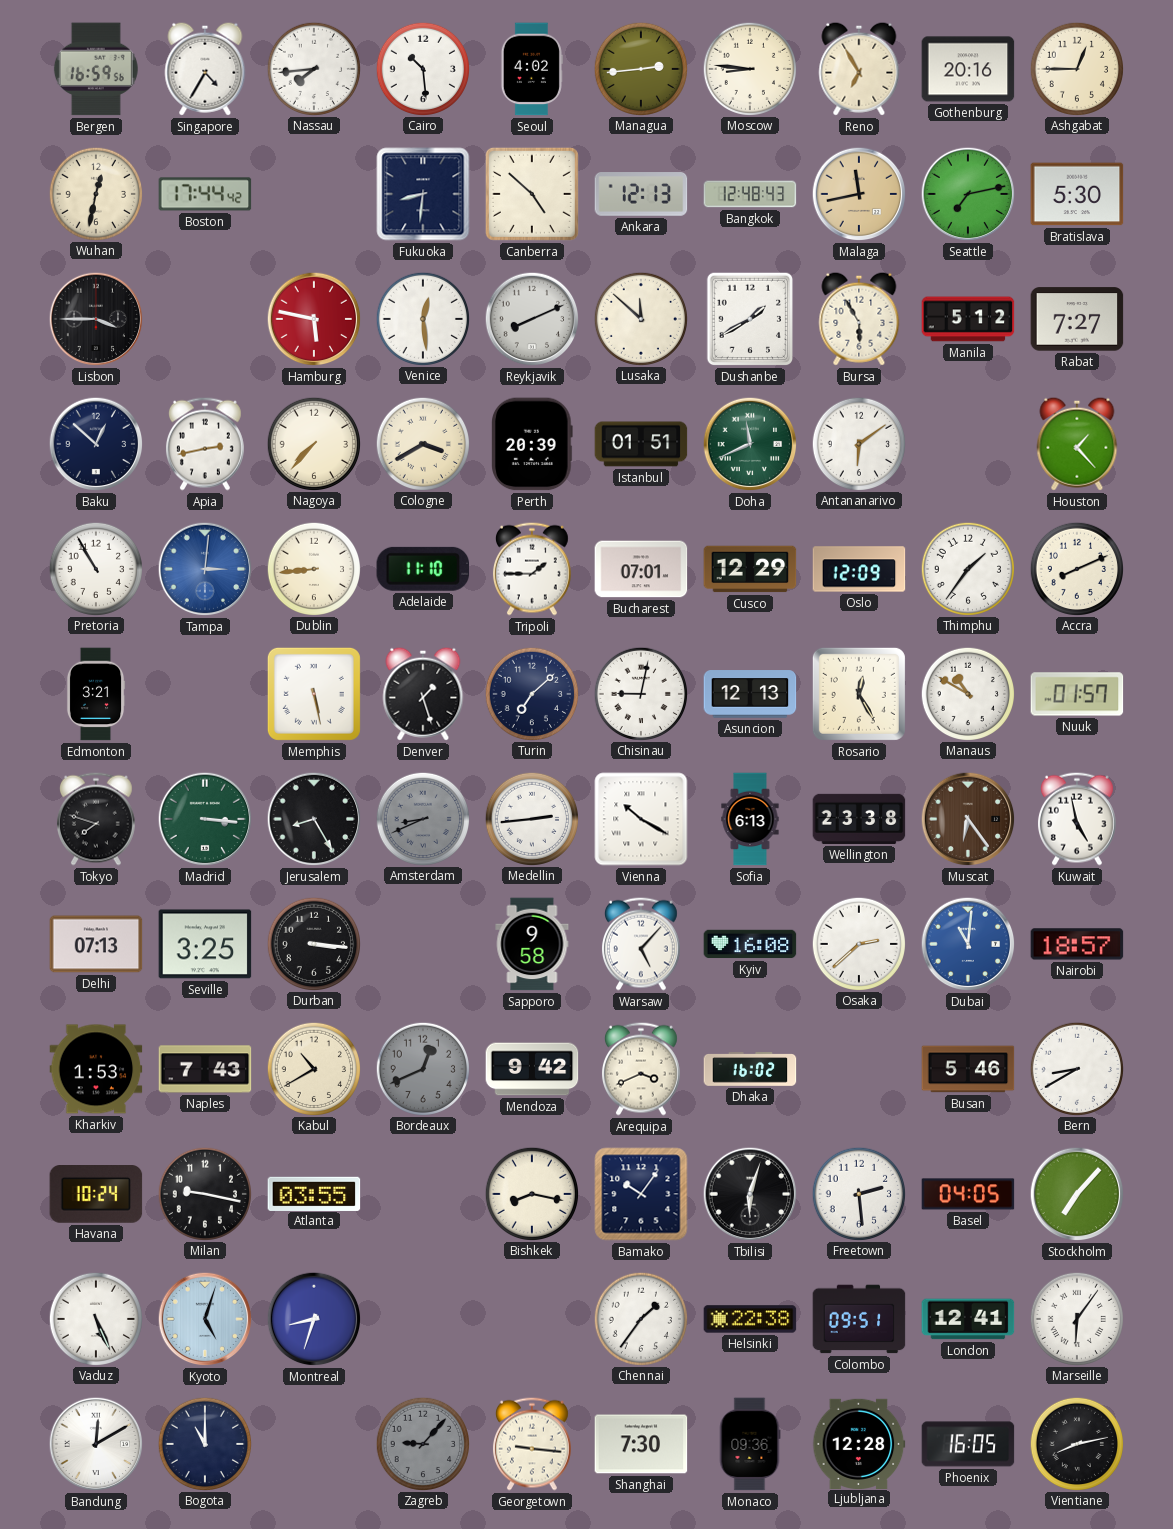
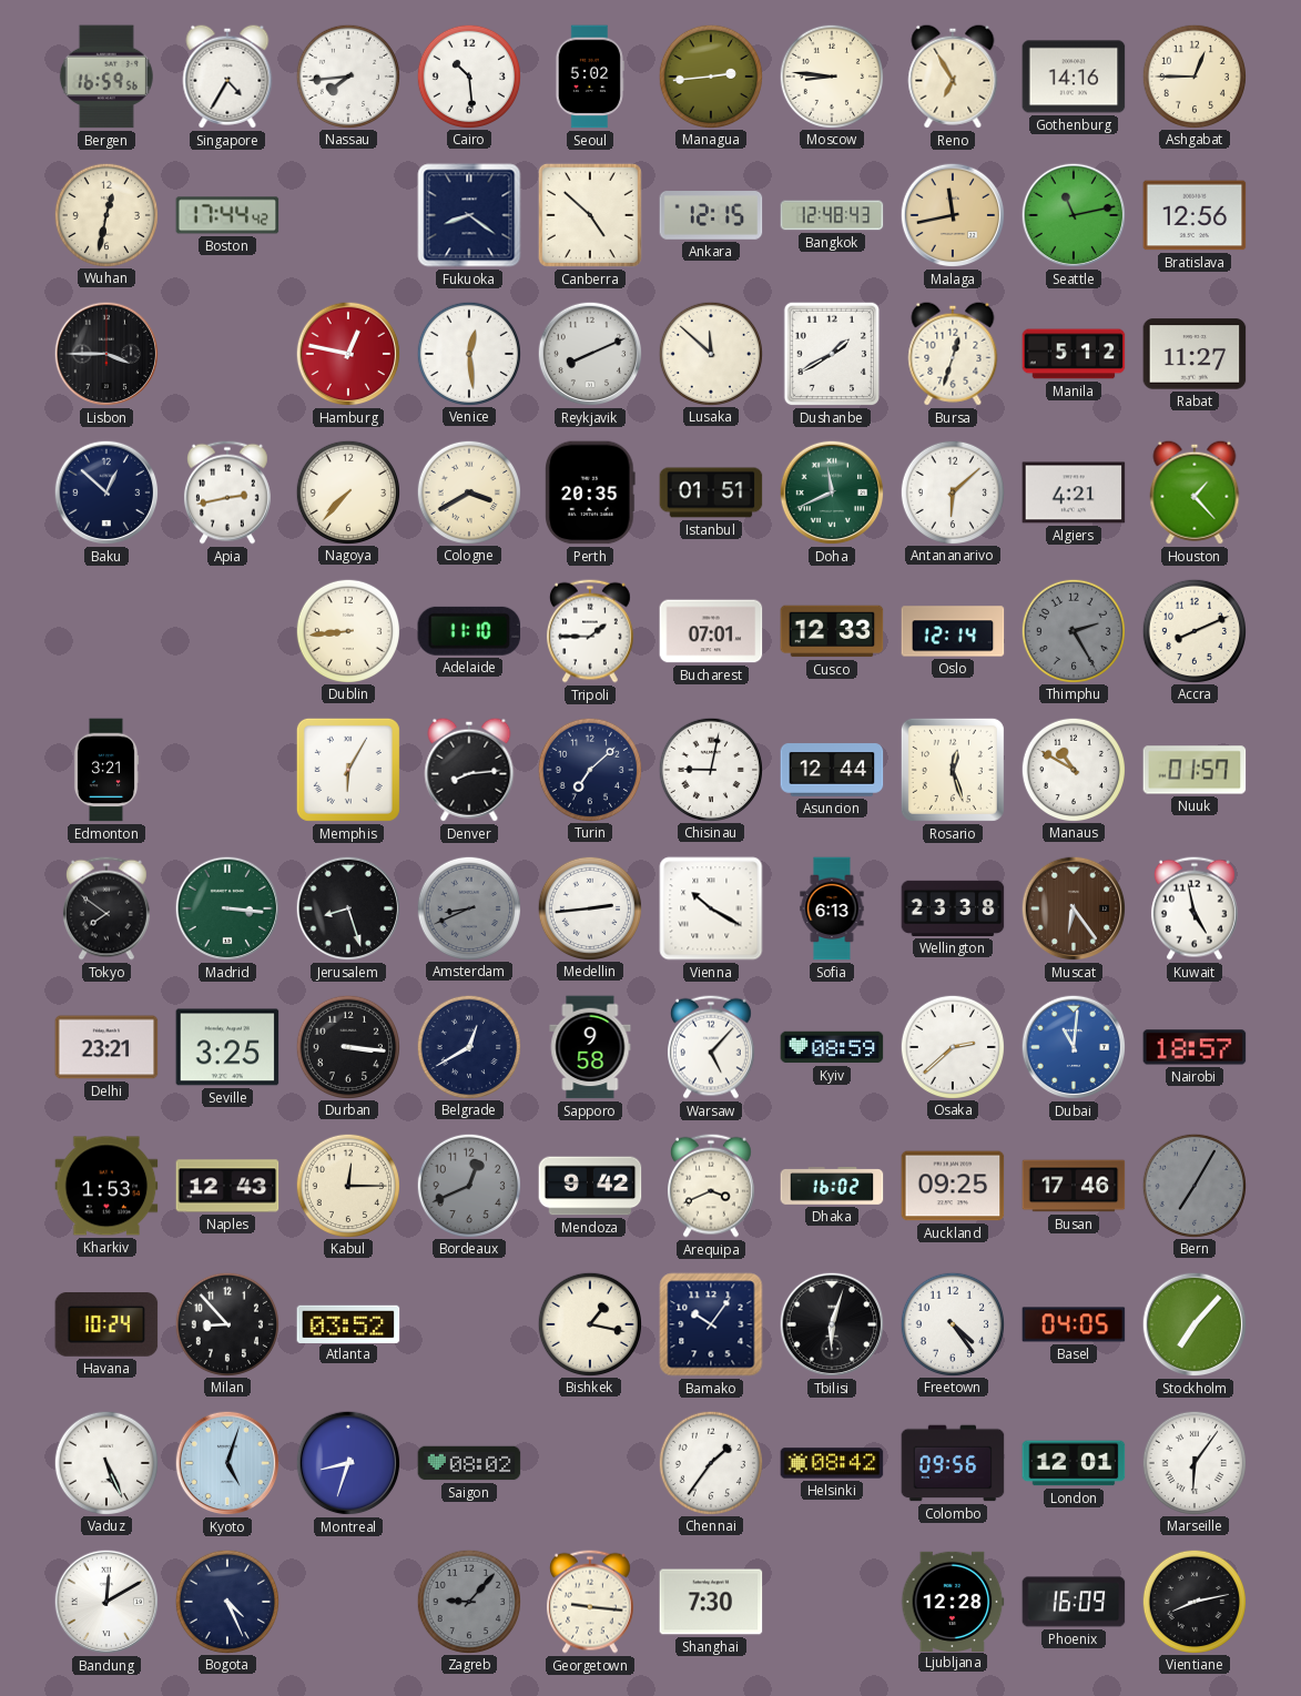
Seoul: 4:02 -> 5:02 (590, 77)
Gothenburg: 20:16 -> 14:16 (1074, 77)
Fukuoka: 8:31 -> 8:21 (469, 215)
Ankara: 12:13 -> 12:15 (711, 215)
Seattle: 7:13 -> 11:13 (1074, 215)
Bratislava: 5:30 -> 12:56 (1195, 215)
Hamburg: 5:47 -> 12:47 (348, 354)
Bursa: 5:55 -> 12:33 (953, 354)
Rabat: 7:27 -> 11:27 (1195, 354)
Perth: 20:39 -> 20:35 (591, 492)
Antananarivo: 6:09 -> 6:08 (952, 491)
Algiers: none -> 4:21 (1074, 492)
Pretoria: 10:55 -> none (95, 568)
Tampa: 3:01 -> none (205, 569)
Cusco: 12:29 -> 12:33 (832, 631)
Oslo: 12:09 -> 12:14 (953, 631)
Thimphu: 1:36 -> 2:25 (1073, 630)
Thimphu dial: white -> grey (1073, 630)
Memphis: 5:28 -> 6:05 (348, 770)
Denver: 1:27 -> 8:14 (469, 770)
Asuncion: 12:13 -> 12:44 (832, 770)
Rosario: 12:25 -> 12:27 (953, 770)
Tokyo: 7:48 -> 7:51 (106, 908)
Jerusalem: 8:25 -> 8:27 (348, 908)
Delhi: 07:13 -> 23:21 (106, 1047)
Belgrade: none -> 12:40 (468, 1046)
Kyiv: 16:08 -> 08:59 (832, 1047)
Naples: 7:43 -> 12:43 (227, 1186)
Kabul: 10:40 -> 12:15 (347, 1185)
Auckland: none -> 09:25 (953, 1186)
Busan: 5:46 -> 17:46 (1074, 1186)
Bern: 8:40 -> 7:05 (1193, 1185)
Bern dial: white -> grey (1193, 1185)
Milan: 9:17 -> 8:53 (226, 1323)
Atlanta: 03:55 -> 03:52 (348, 1323)
Bishkek: 8:17 -> 1:17 (589, 1323)
Freetown: 2:29 -> 4:24 (952, 1323)
Saigon: none -> 08:02 (469, 1463)
Helsinki: 22:38 -> 08:42 (832, 1463)
Colombo: 09:51 -> 09:56 (953, 1463)
London: 12:41 -> 12:01 (1074, 1463)
Bogota: 11:00 -> 4:26 (226, 1601)
Monaco: 09:36 -> none (750, 1444)
Phoenix: 16:05 -> 16:09 (1074, 1602)
